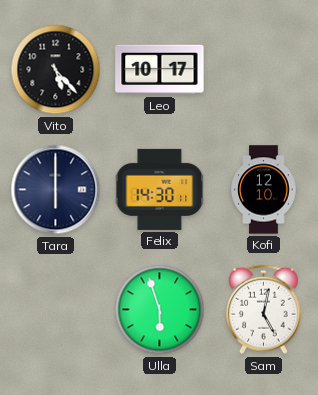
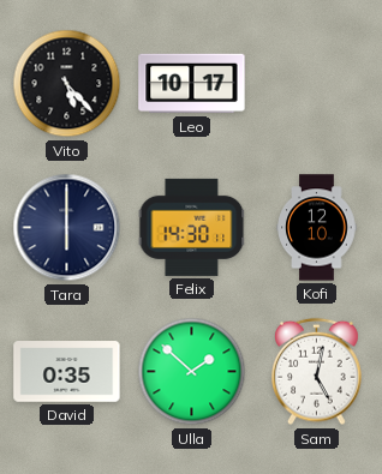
David: none -> 0:35 (67, 372)
Ulla: 5:57 -> 1:52 (192, 372)
